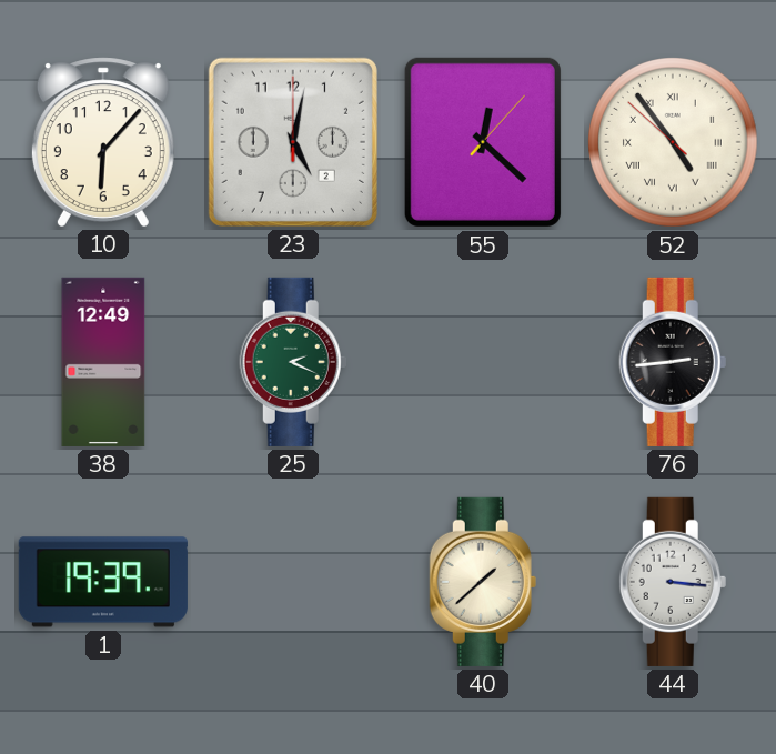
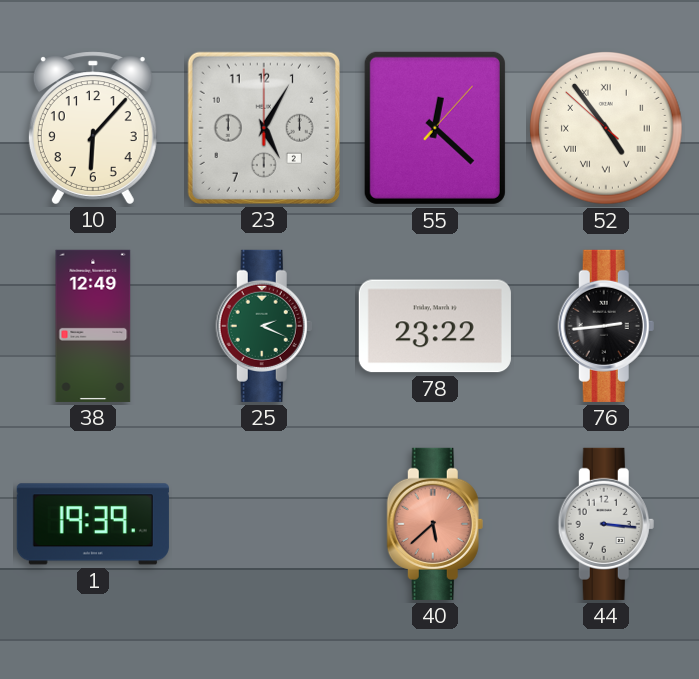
23: 5:02 -> 5:05 (264, 128)
78: none -> 23:22 (435, 326)
40: 1:38 -> 5:38 (435, 524)
40 dial: cream -> salmon (435, 524)
